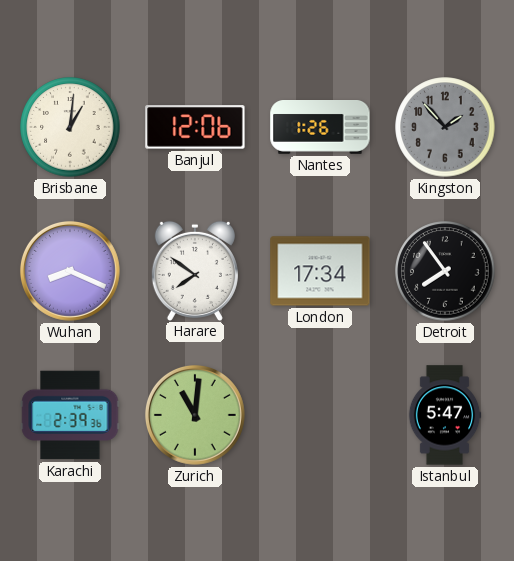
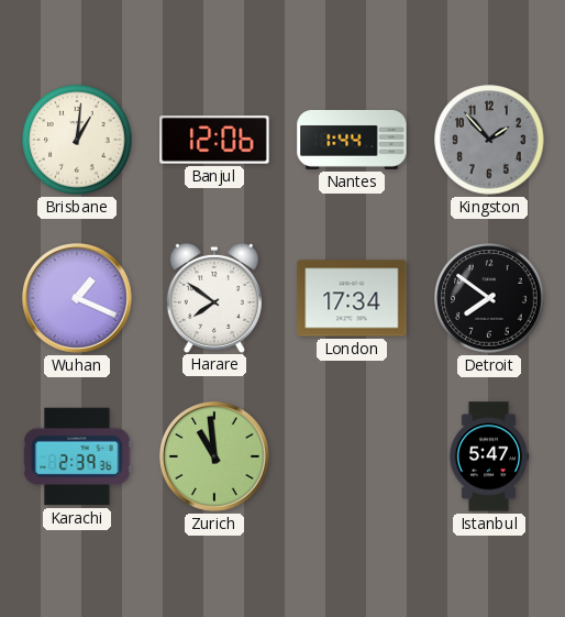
Nantes: 1:26 -> 1:44 (352, 141)
Wuhan: 8:19 -> 1:19 (77, 298)
Detroit: 7:54 -> 7:51 (489, 298)
Zurich: 11:01 -> 10:59 (214, 456)
